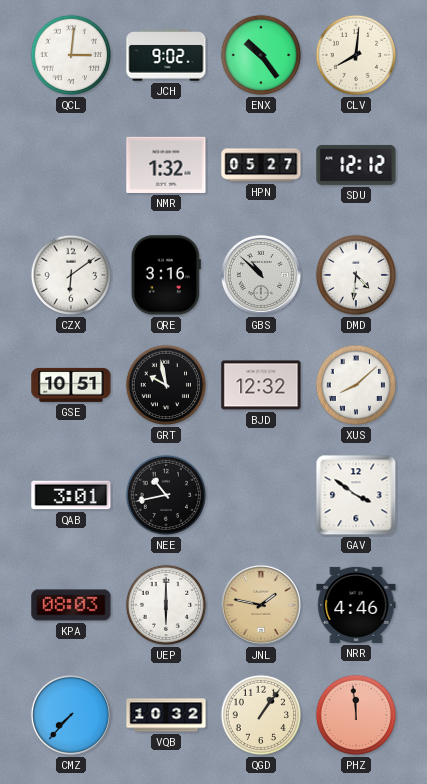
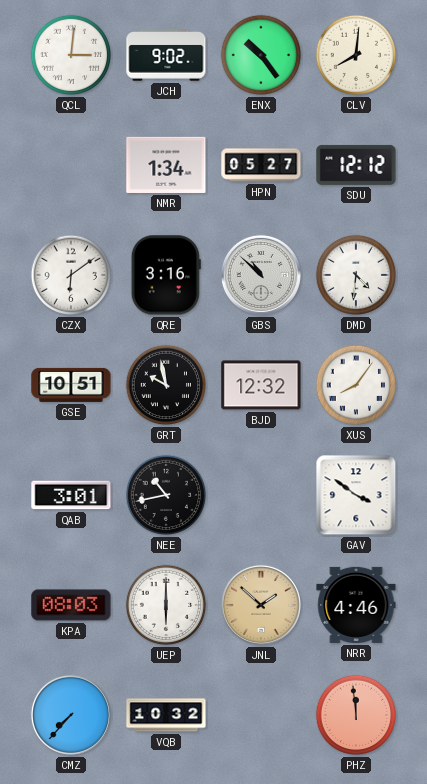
NMR: 1:32 -> 1:34 (166, 165)
XUS: 8:08 -> 8:06 (356, 385)
JNL: 1:47 -> 1:52 (261, 605)
QGD: 1:06 -> none (261, 715)
